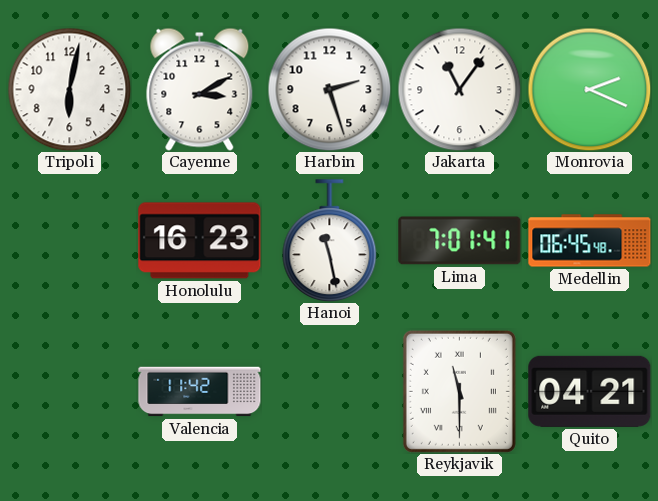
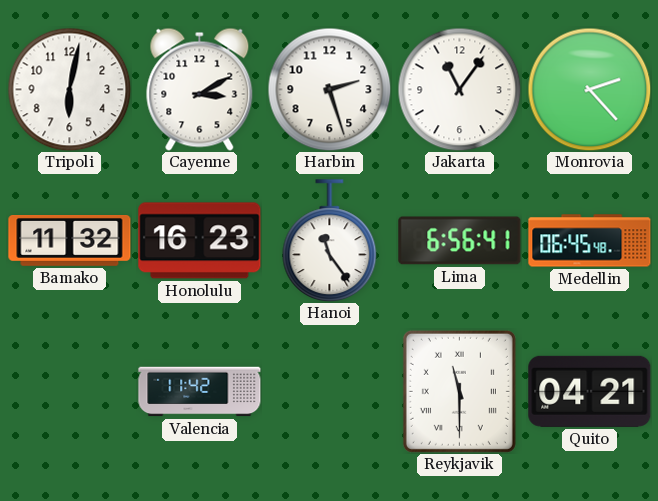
Monrovia: 2:19 -> 2:23 (589, 89)
Bamako: none -> 11:32 (70, 241)
Hanoi: 11:28 -> 11:24 (330, 241)
Lima: 7:01 -> 6:56 (460, 241)
